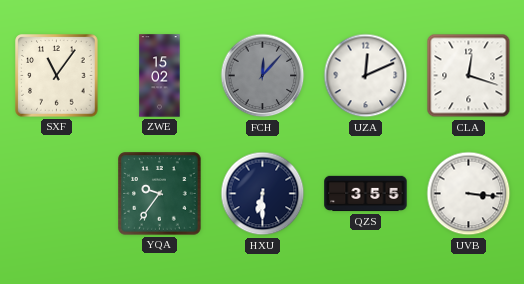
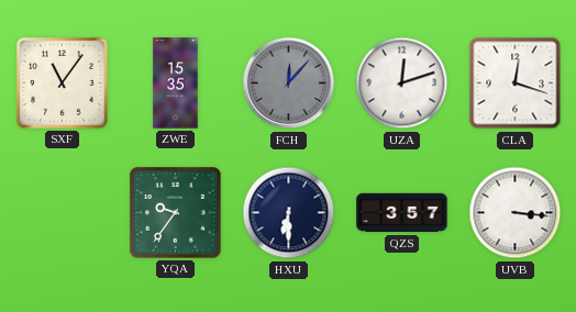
ZWE: 15:02 -> 15:35 (176, 83)
UZA: 12:11 -> 12:12 (402, 83)
QZS: 3:55 -> 3:57 (402, 213)
